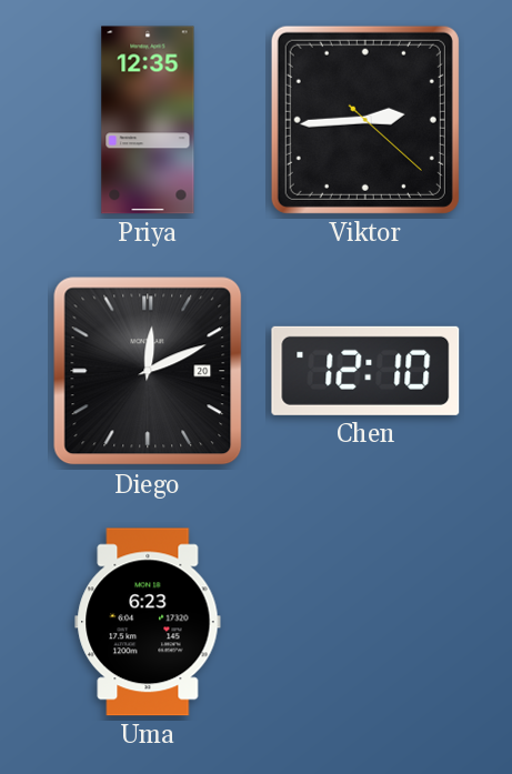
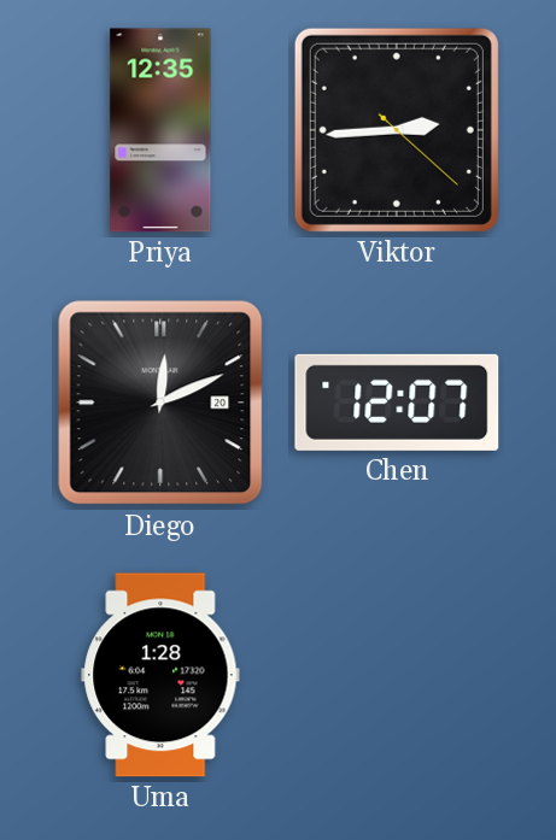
Chen: 12:10 -> 12:07 (397, 403)
Uma: 6:23 -> 1:28 (160, 675)
